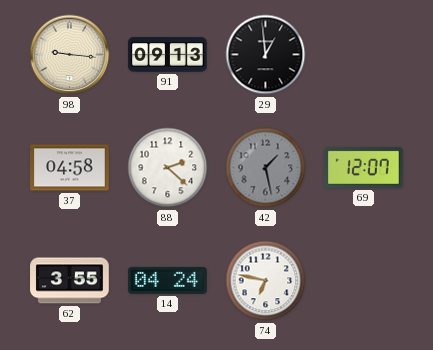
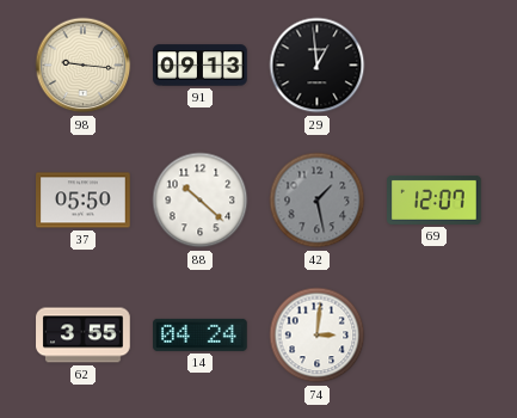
37: 04:58 -> 05:50 (84, 201)
88: 2:22 -> 10:22 (201, 201)
74: 6:47 -> 3:01 (318, 336)
